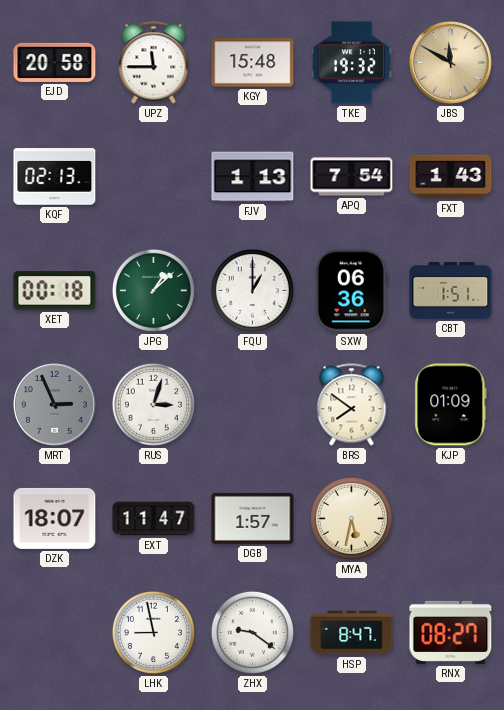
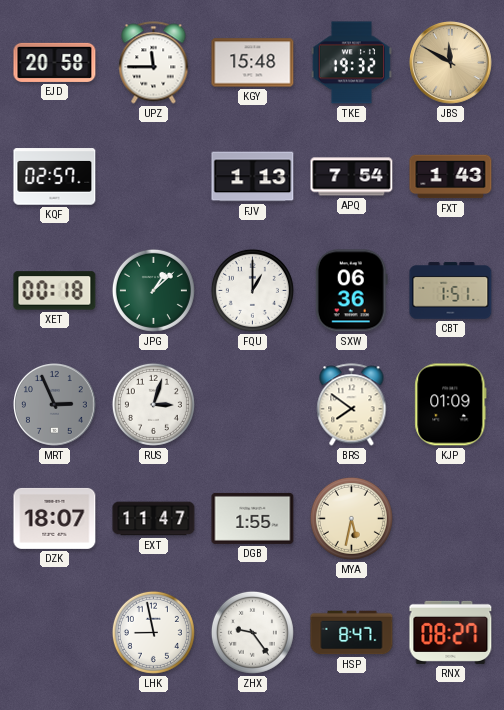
KQF: 02:13 -> 02:57 (55, 177)
DGB: 1:57 -> 1:55 (253, 518)
ZHX: 9:21 -> 9:24 (252, 632)
